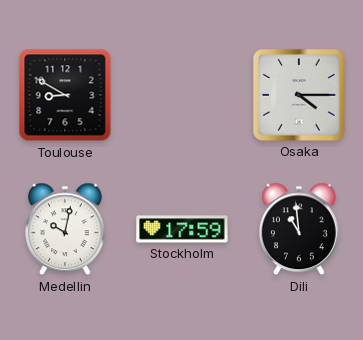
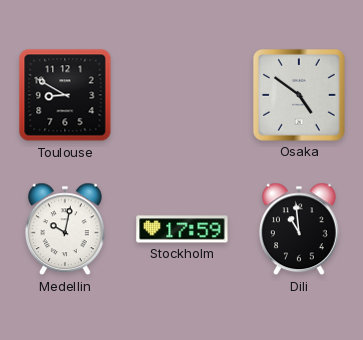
Osaka: 4:15 -> 4:51 (299, 95)
